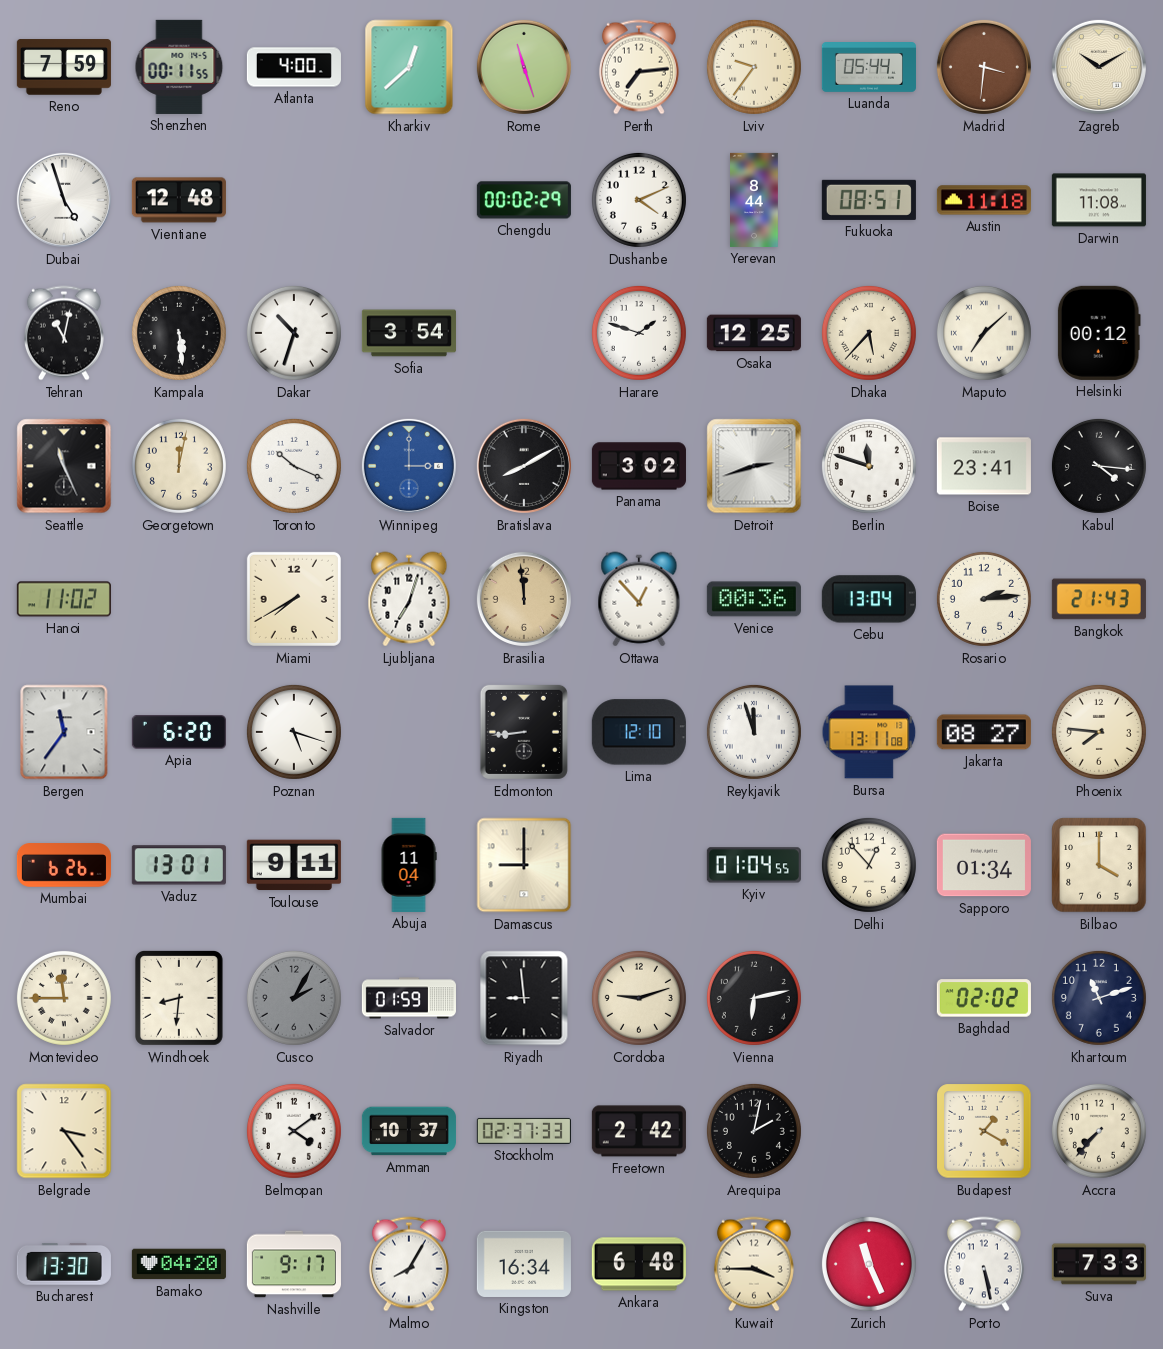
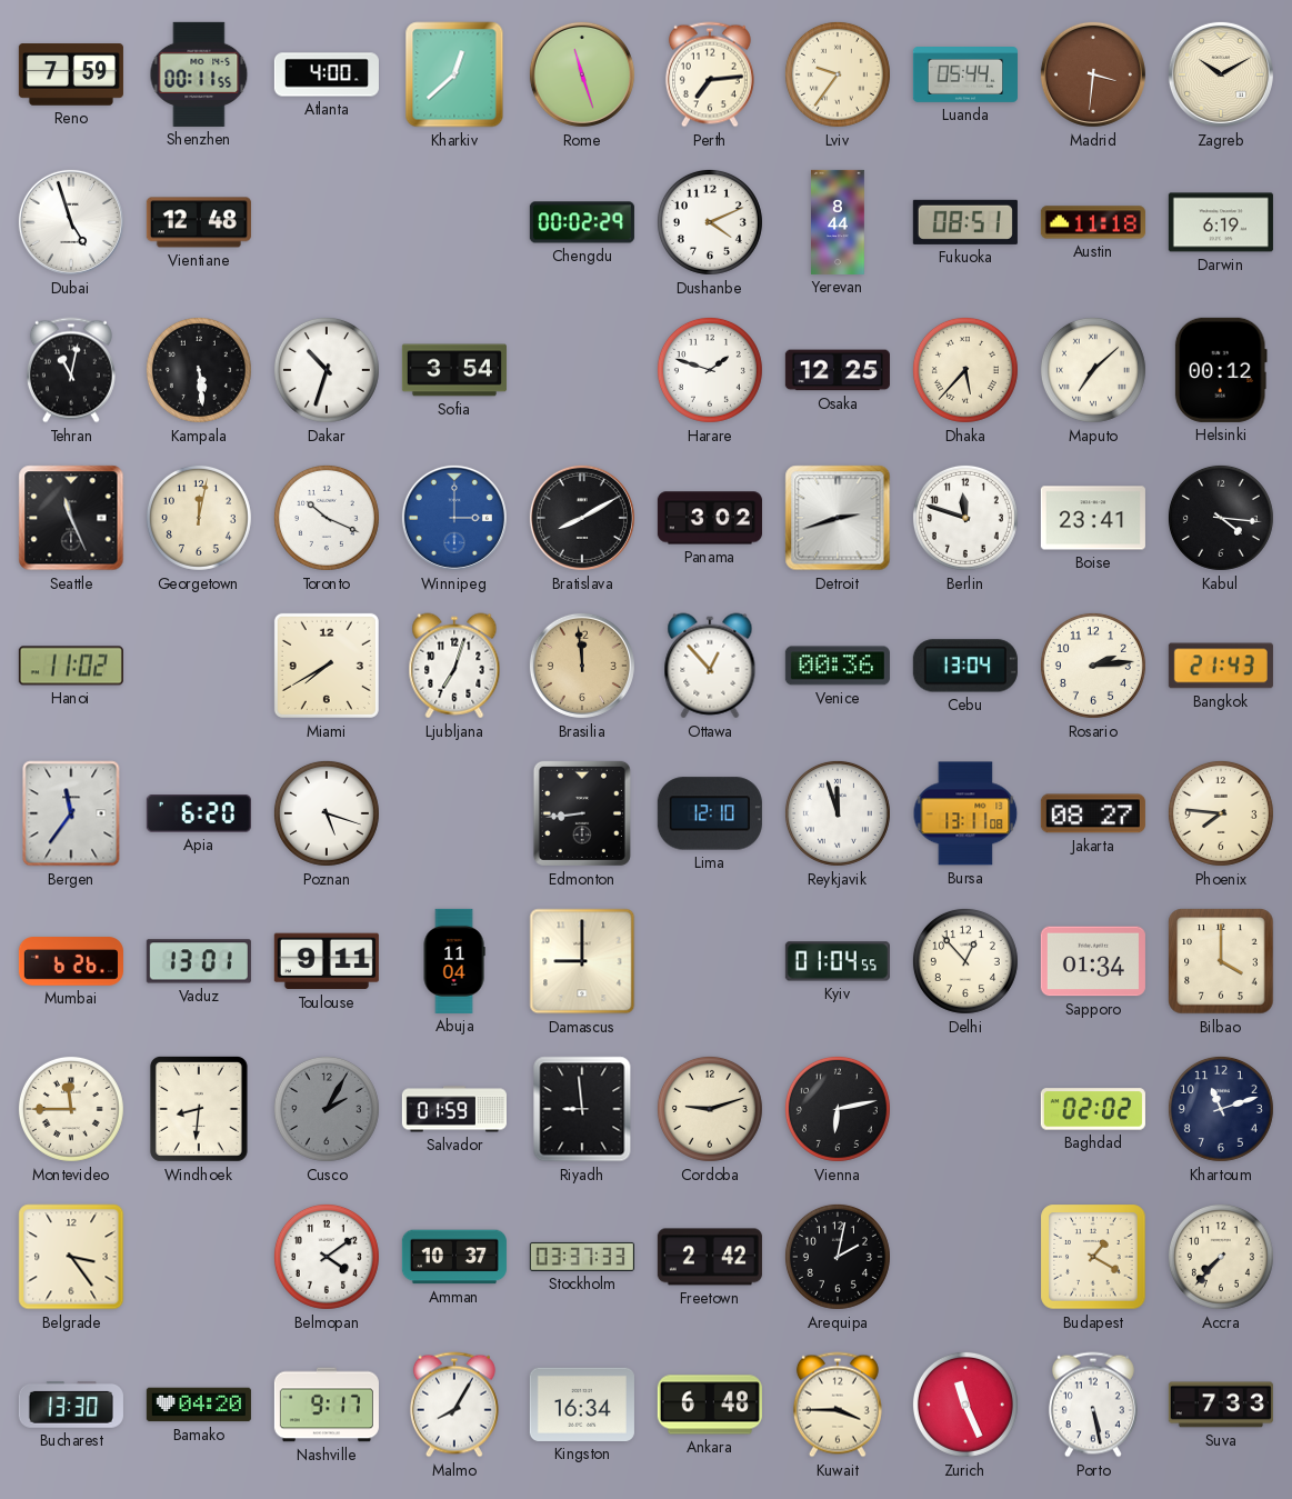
Darwin: 11:08 -> 6:19 (1221, 222)
Stockholm: 02:37 -> 03:37 (582, 1257)
